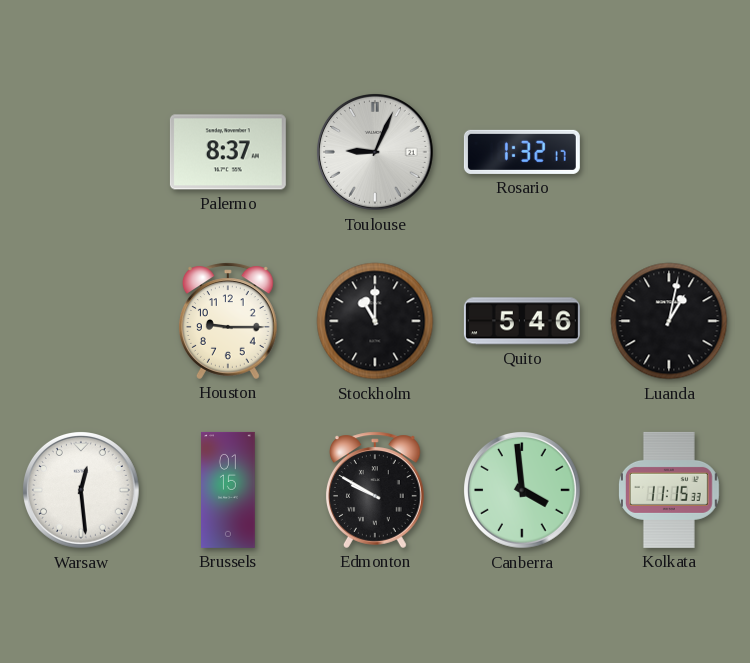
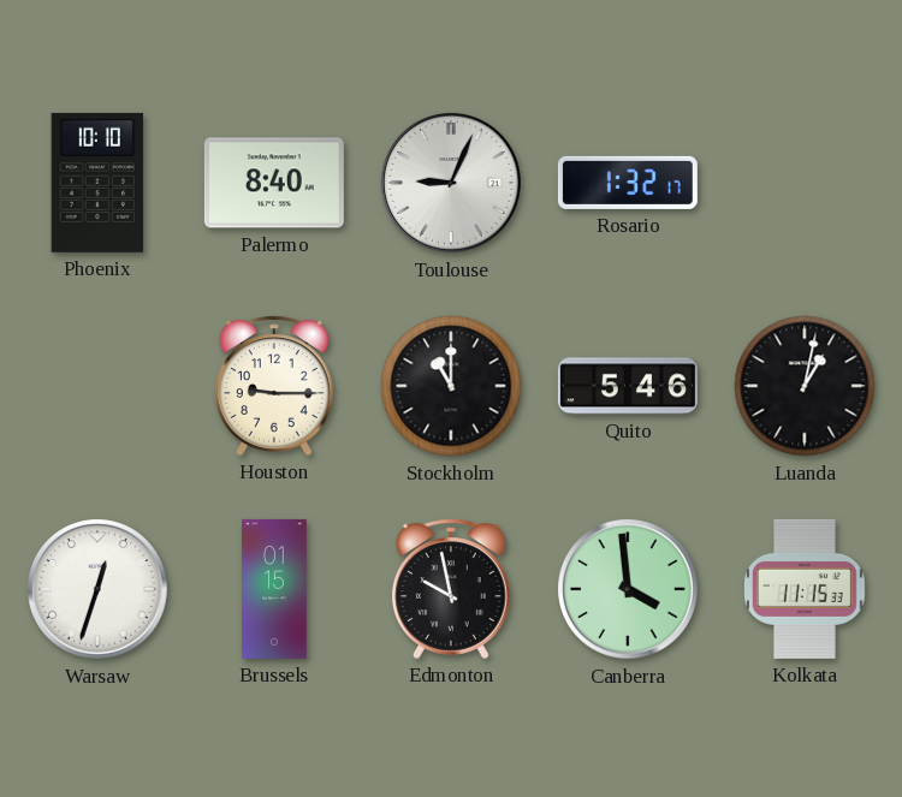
Phoenix: none -> 10:10 (97, 183)
Palermo: 8:37 -> 8:40 (274, 183)
Warsaw: 12:29 -> 12:33 (99, 590)
Edmonton: 9:50 -> 9:58 (451, 589)
